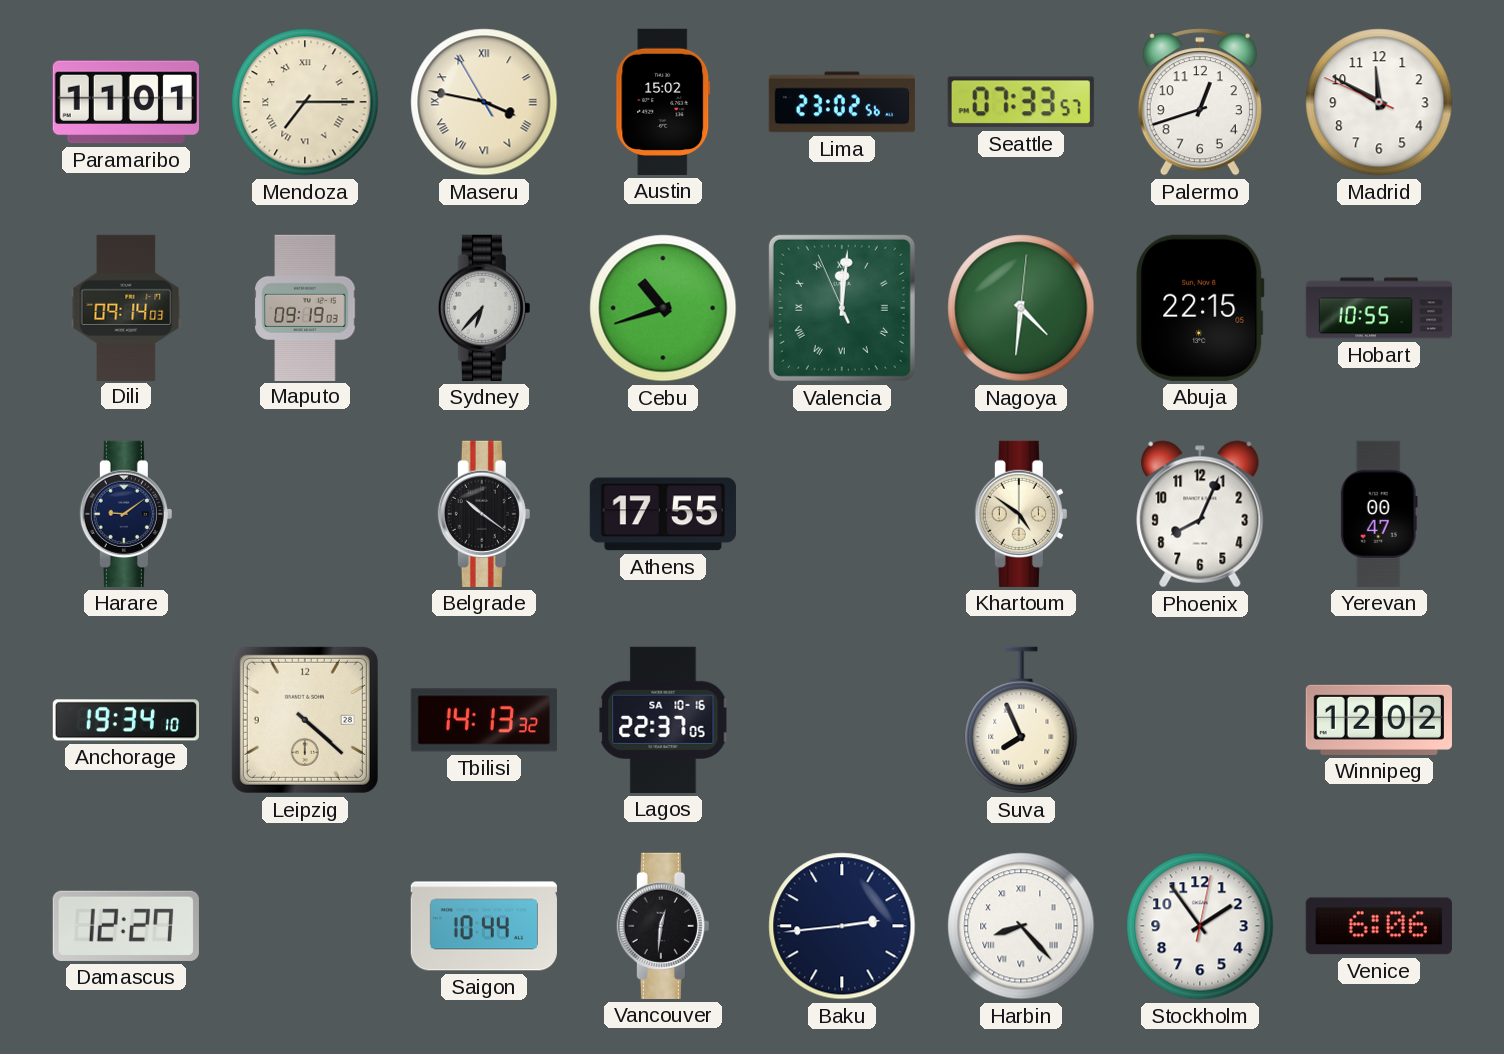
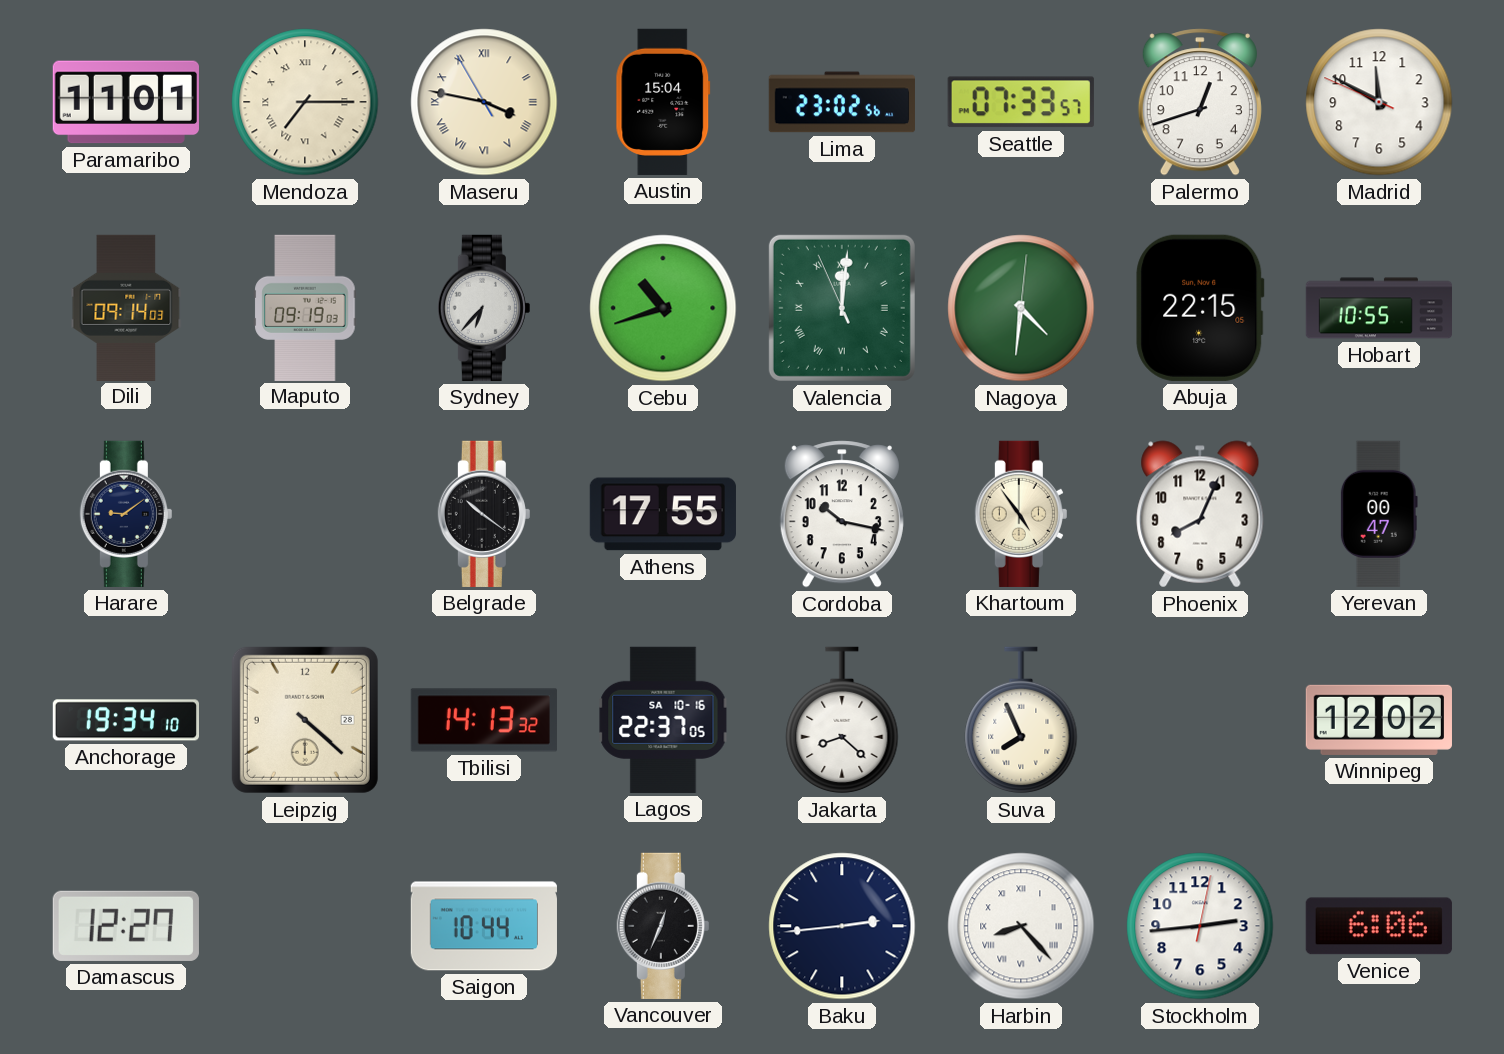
Austin: 15:02 -> 15:04 (663, 102)
Cordoba: none -> 10:17 (842, 514)
Khartoum: 4:51 -> 4:54 (1021, 514)
Jakarta: none -> 8:22 (842, 720)
Vancouver: 12:31 -> 12:34 (663, 926)
Stockholm: 1:54 -> 2:44 (1200, 926)
